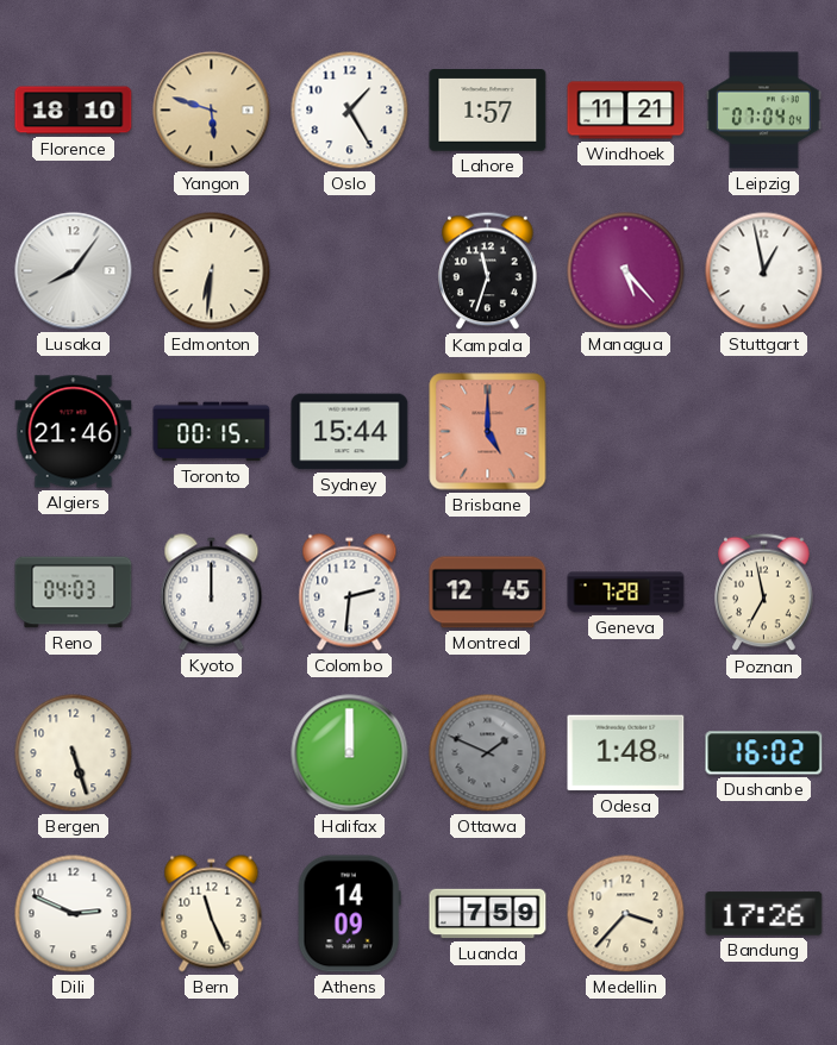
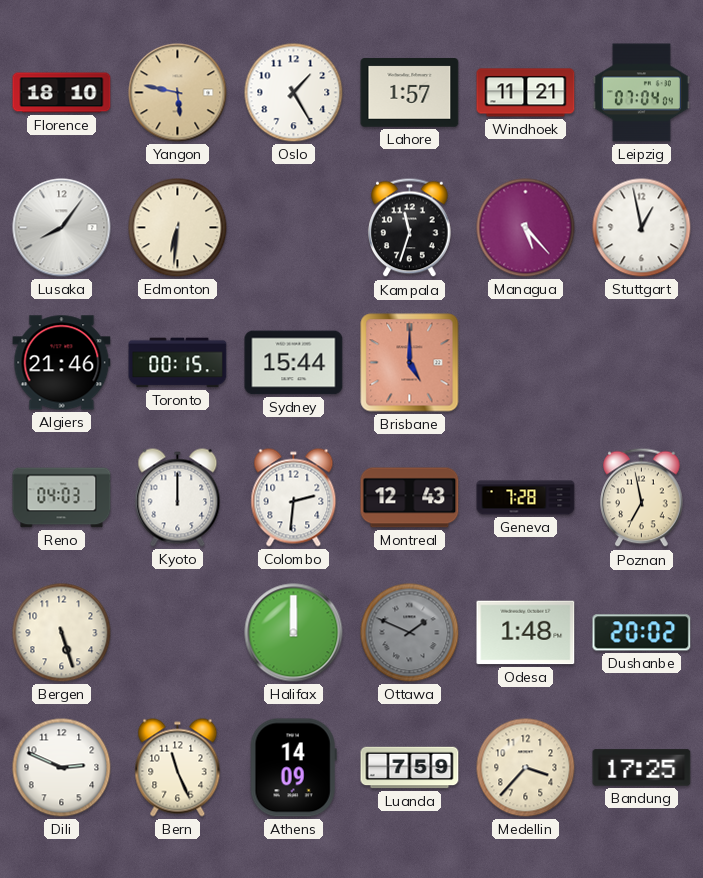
Yangon: 5:48 -> 5:47 (178, 93)
Montreal: 12:45 -> 12:43 (410, 498)
Dushanbe: 16:02 -> 20:02 (642, 633)
Bandung: 17:26 -> 17:25 (642, 768)
